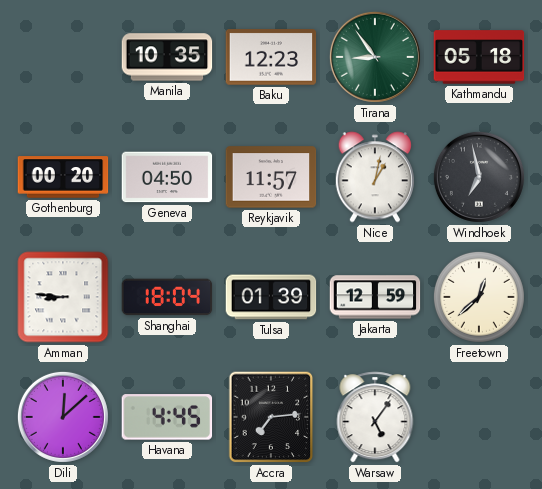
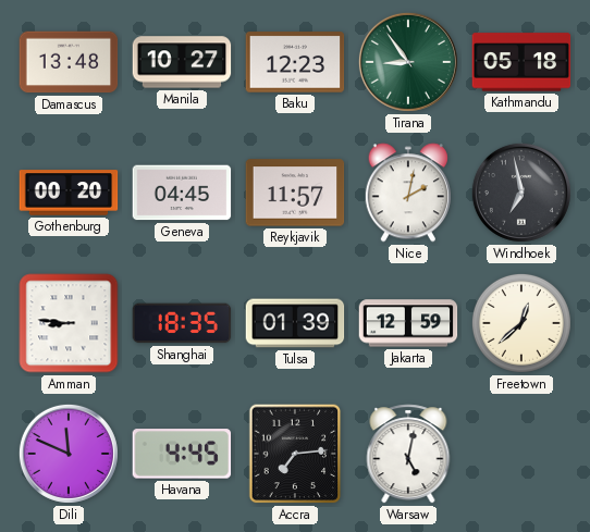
Damascus: none -> 13:48 (69, 62)
Manila: 10:35 -> 10:27 (182, 62)
Geneva: 04:50 -> 04:45 (182, 193)
Nice: 1:02 -> 2:02 (408, 193)
Shanghai: 18:04 -> 18:35 (182, 323)
Dili: 12:08 -> 11:49 (69, 454)
Warsaw: 5:06 -> 5:02 (408, 454)
